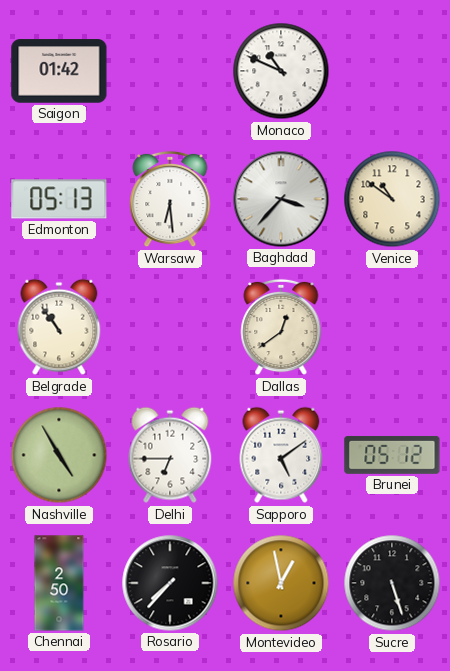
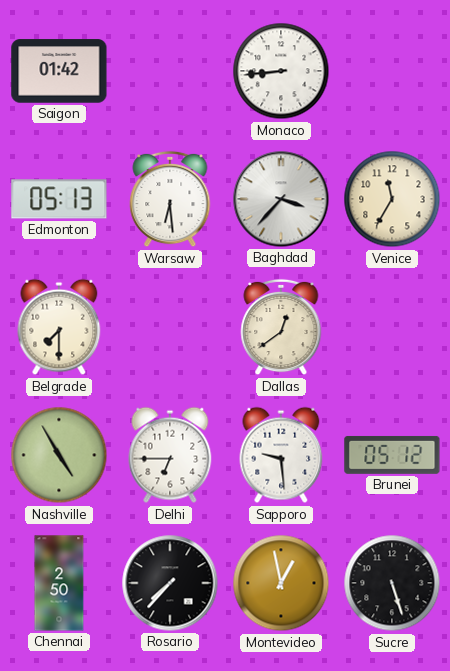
Monaco: 10:49 -> 8:44 (281, 71)
Venice: 10:51 -> 11:35 (392, 199)
Belgrade: 10:54 -> 7:30 (59, 327)
Sapporo: 5:09 -> 9:29 (281, 455)
